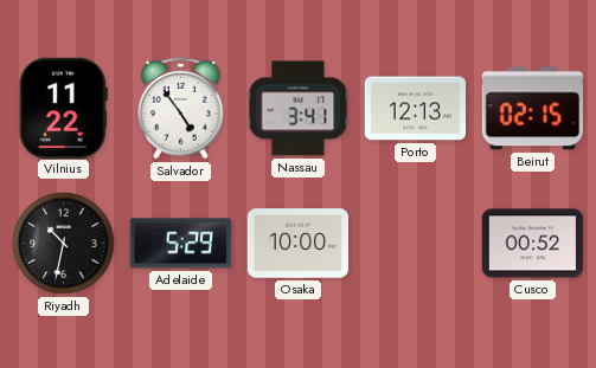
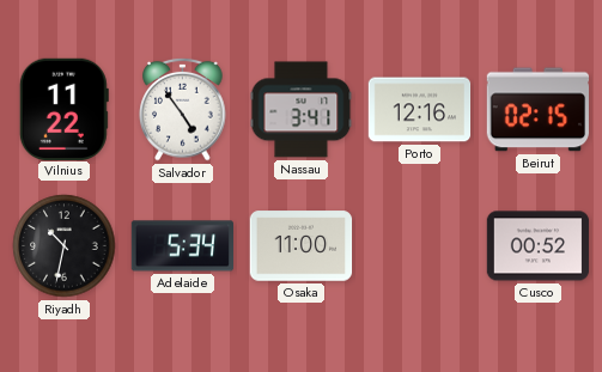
Porto: 12:13 -> 12:16 (420, 110)
Adelaide: 5:29 -> 5:34 (182, 246)
Osaka: 10:00 -> 11:00 (302, 246)
